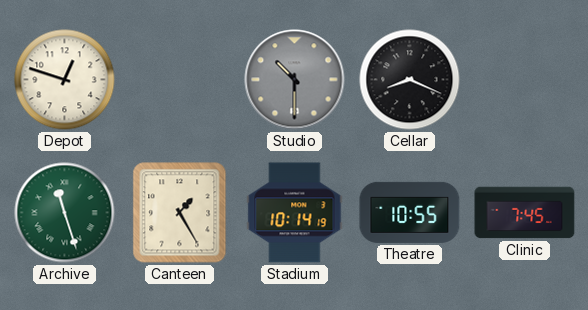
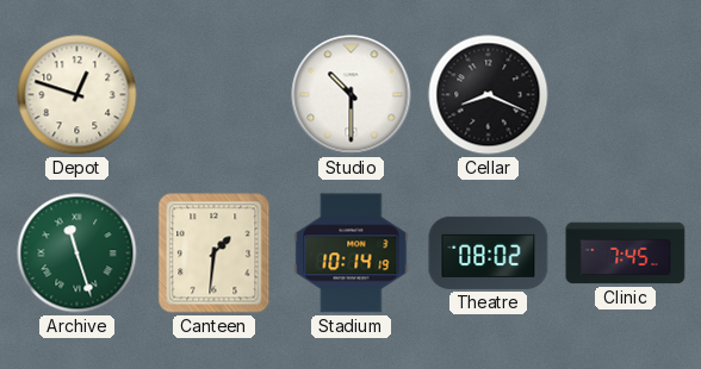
Studio dial: grey -> white (352, 95)
Canteen: 1:25 -> 1:31 (215, 254)
Theatre: 10:55 -> 08:02 (489, 252)
